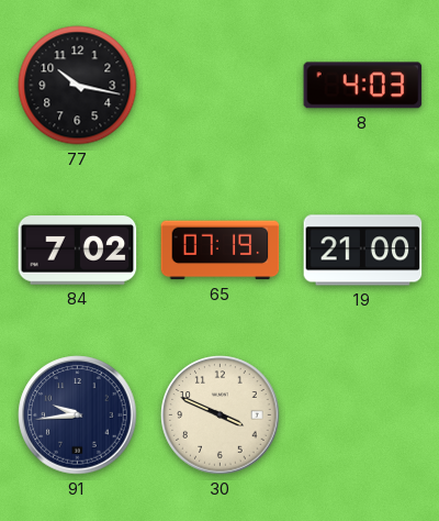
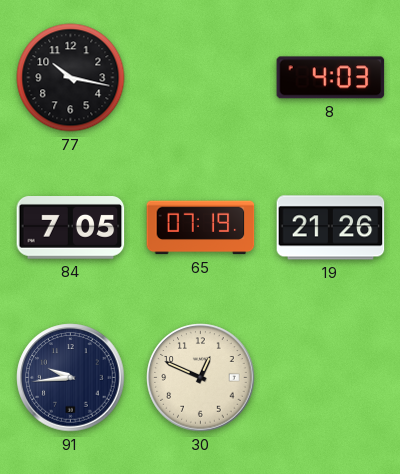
84: 7:02 -> 7:05 (71, 228)
19: 21:00 -> 21:26 (331, 228)
30: 3:49 -> 12:49 (201, 378)
